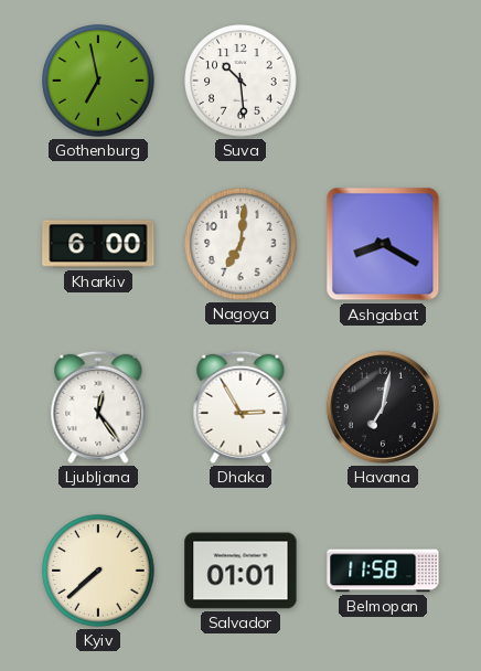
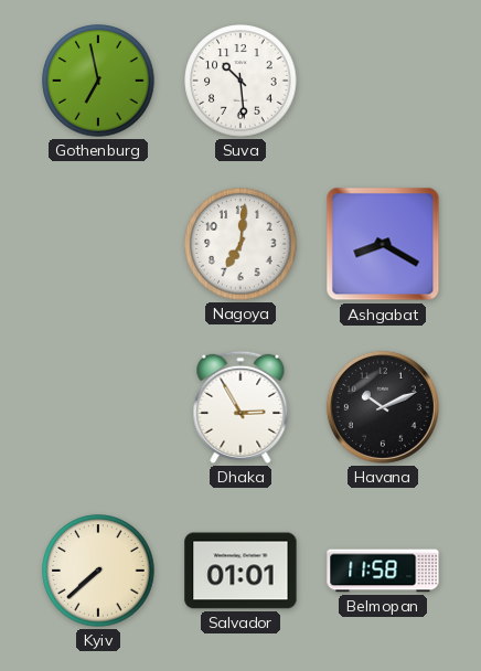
Kharkiv: 6:00 -> none (98, 244)
Ljubljana: 12:24 -> none (98, 407)
Havana: 7:02 -> 10:11 (383, 407)
